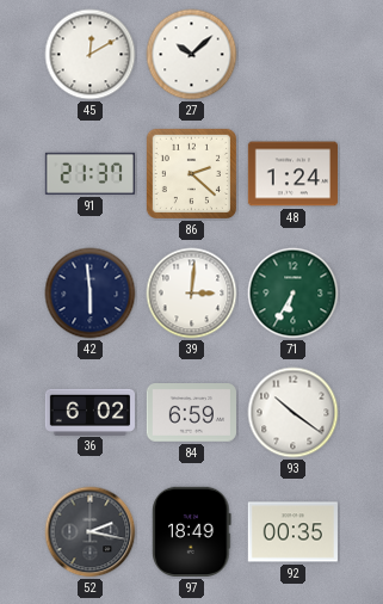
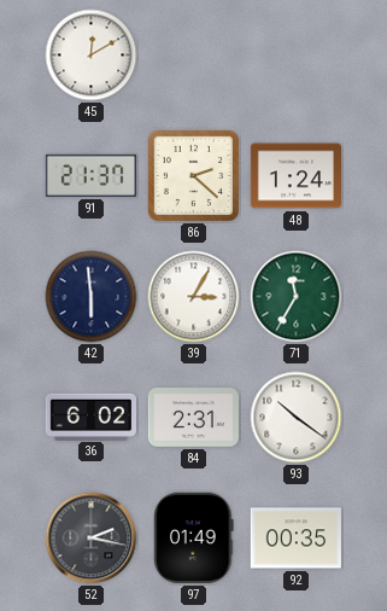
27: 10:08 -> none (192, 55)
39: 3:01 -> 3:05 (194, 297)
71: 6:35 -> 11:35 (297, 297)
84: 6:59 -> 2:31 (193, 418)
97: 18:49 -> 01:49 (194, 537)
